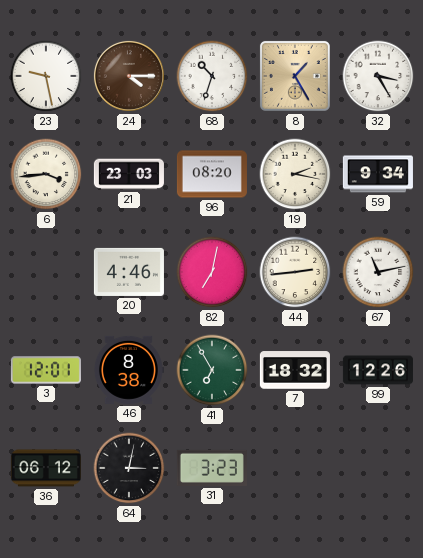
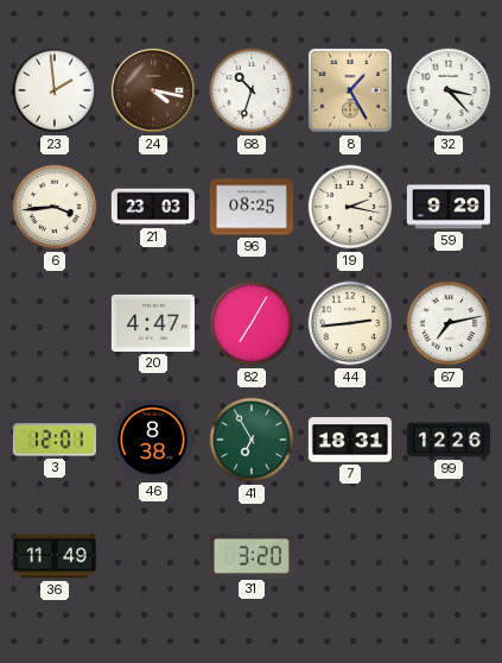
23: 9:28 -> 1:59 (55, 90)
24: 4:15 -> 4:17 (153, 90)
32: 3:25 -> 3:23 (449, 90)
96: 08:20 -> 08:25 (252, 207)
59: 9:34 -> 9:29 (449, 207)
20: 4:46 -> 4:47 (153, 323)
82: 7:02 -> 7:05 (252, 323)
67: 11:13 -> 7:13 (449, 323)
7: 18:32 -> 18:31 (350, 440)
36: 06:12 -> 11:49 (55, 556)
64: 3:02 -> none (129, 468)
31: 3:23 -> 3:20 (252, 556)
